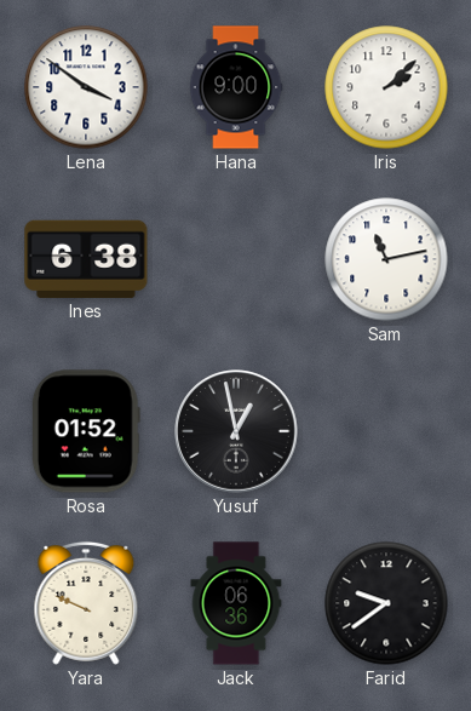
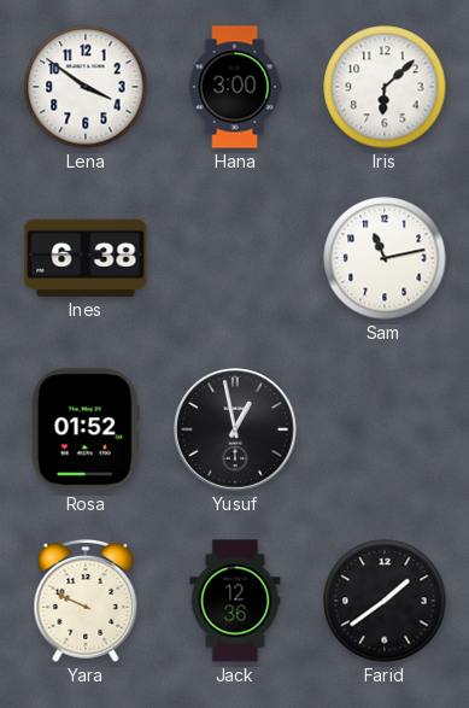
Hana: 9:00 -> 3:00 (235, 87)
Iris: 2:08 -> 6:08 (385, 87)
Jack: 06:36 -> 12:36 (235, 601)
Farid: 9:39 -> 1:39 (385, 601)
